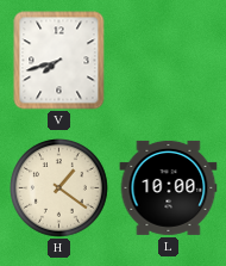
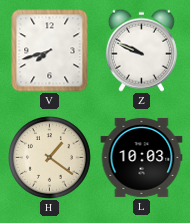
Z: none -> 9:49 (141, 50)
L: 10:00 -> 10:03 (142, 157)
